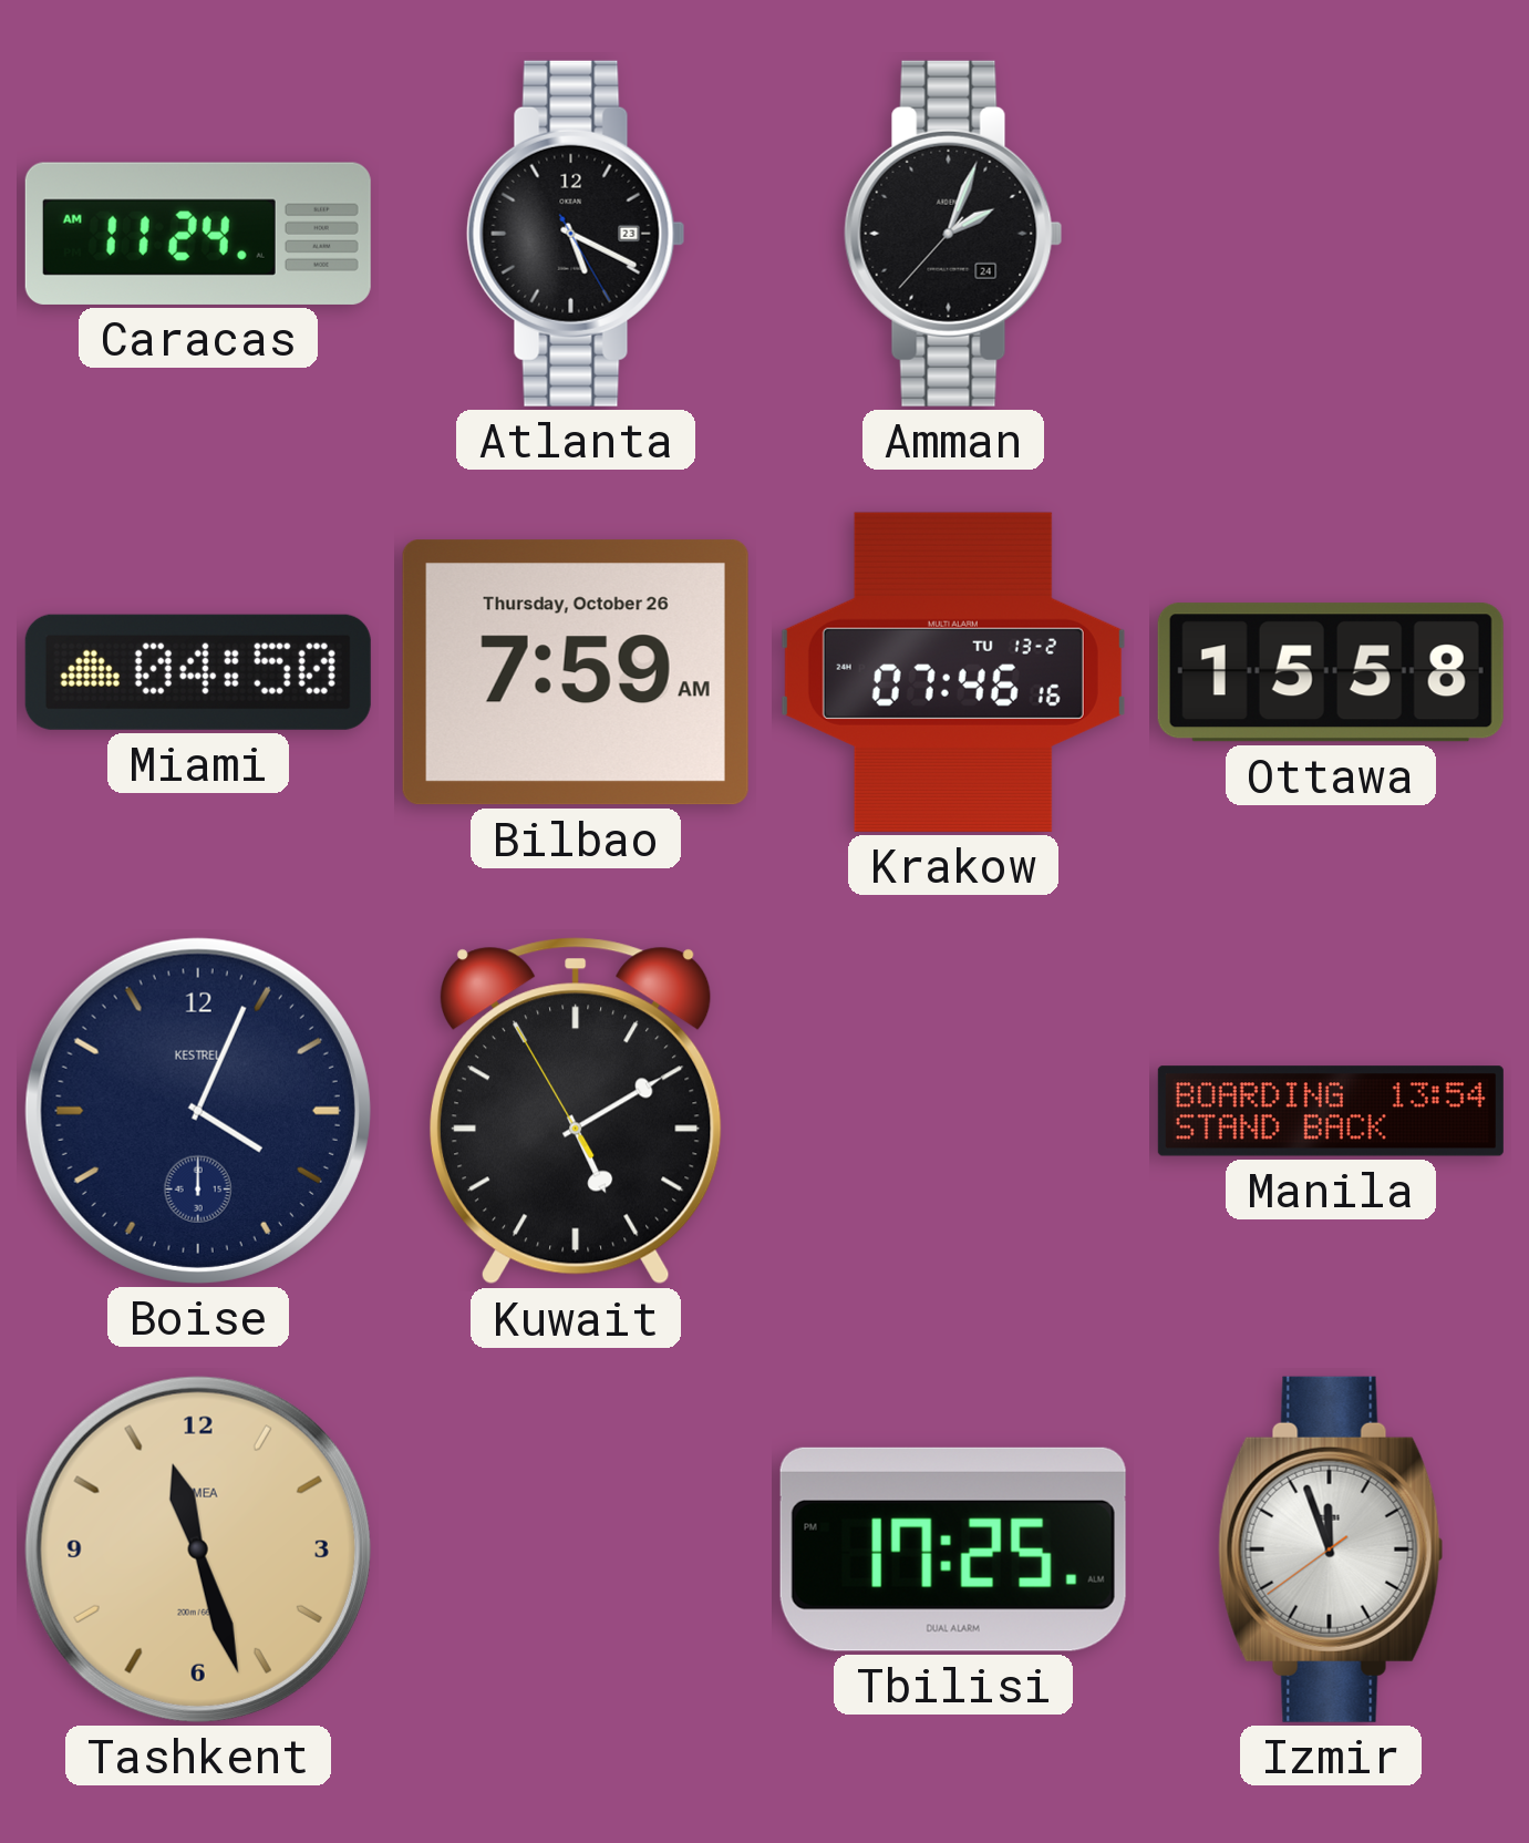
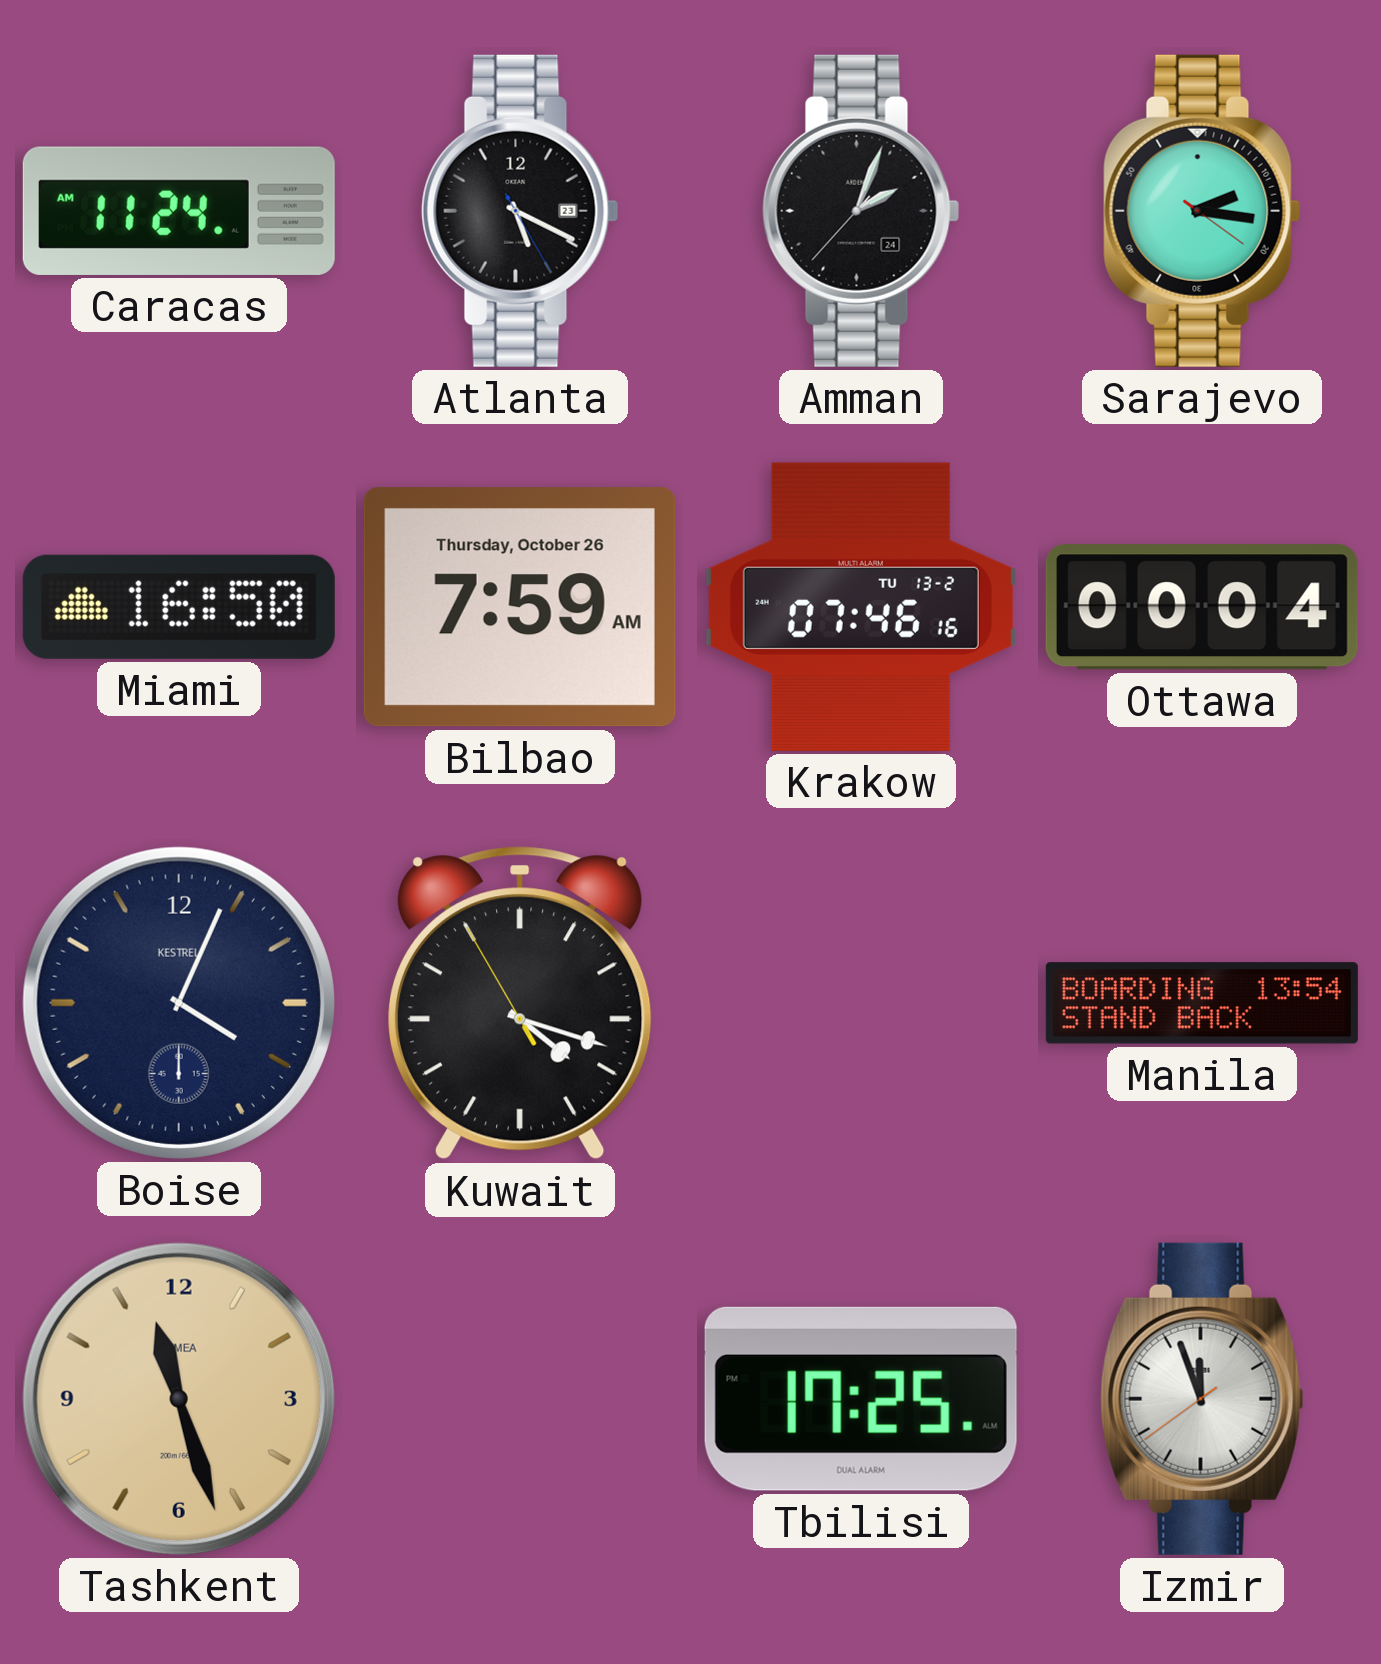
Sarajevo: none -> 2:16 (1202, 211)
Miami: 04:50 -> 16:50 (179, 607)
Ottawa: 15:58 -> 00:04 (1202, 607)
Kuwait: 5:09 -> 4:17 (520, 1003)
